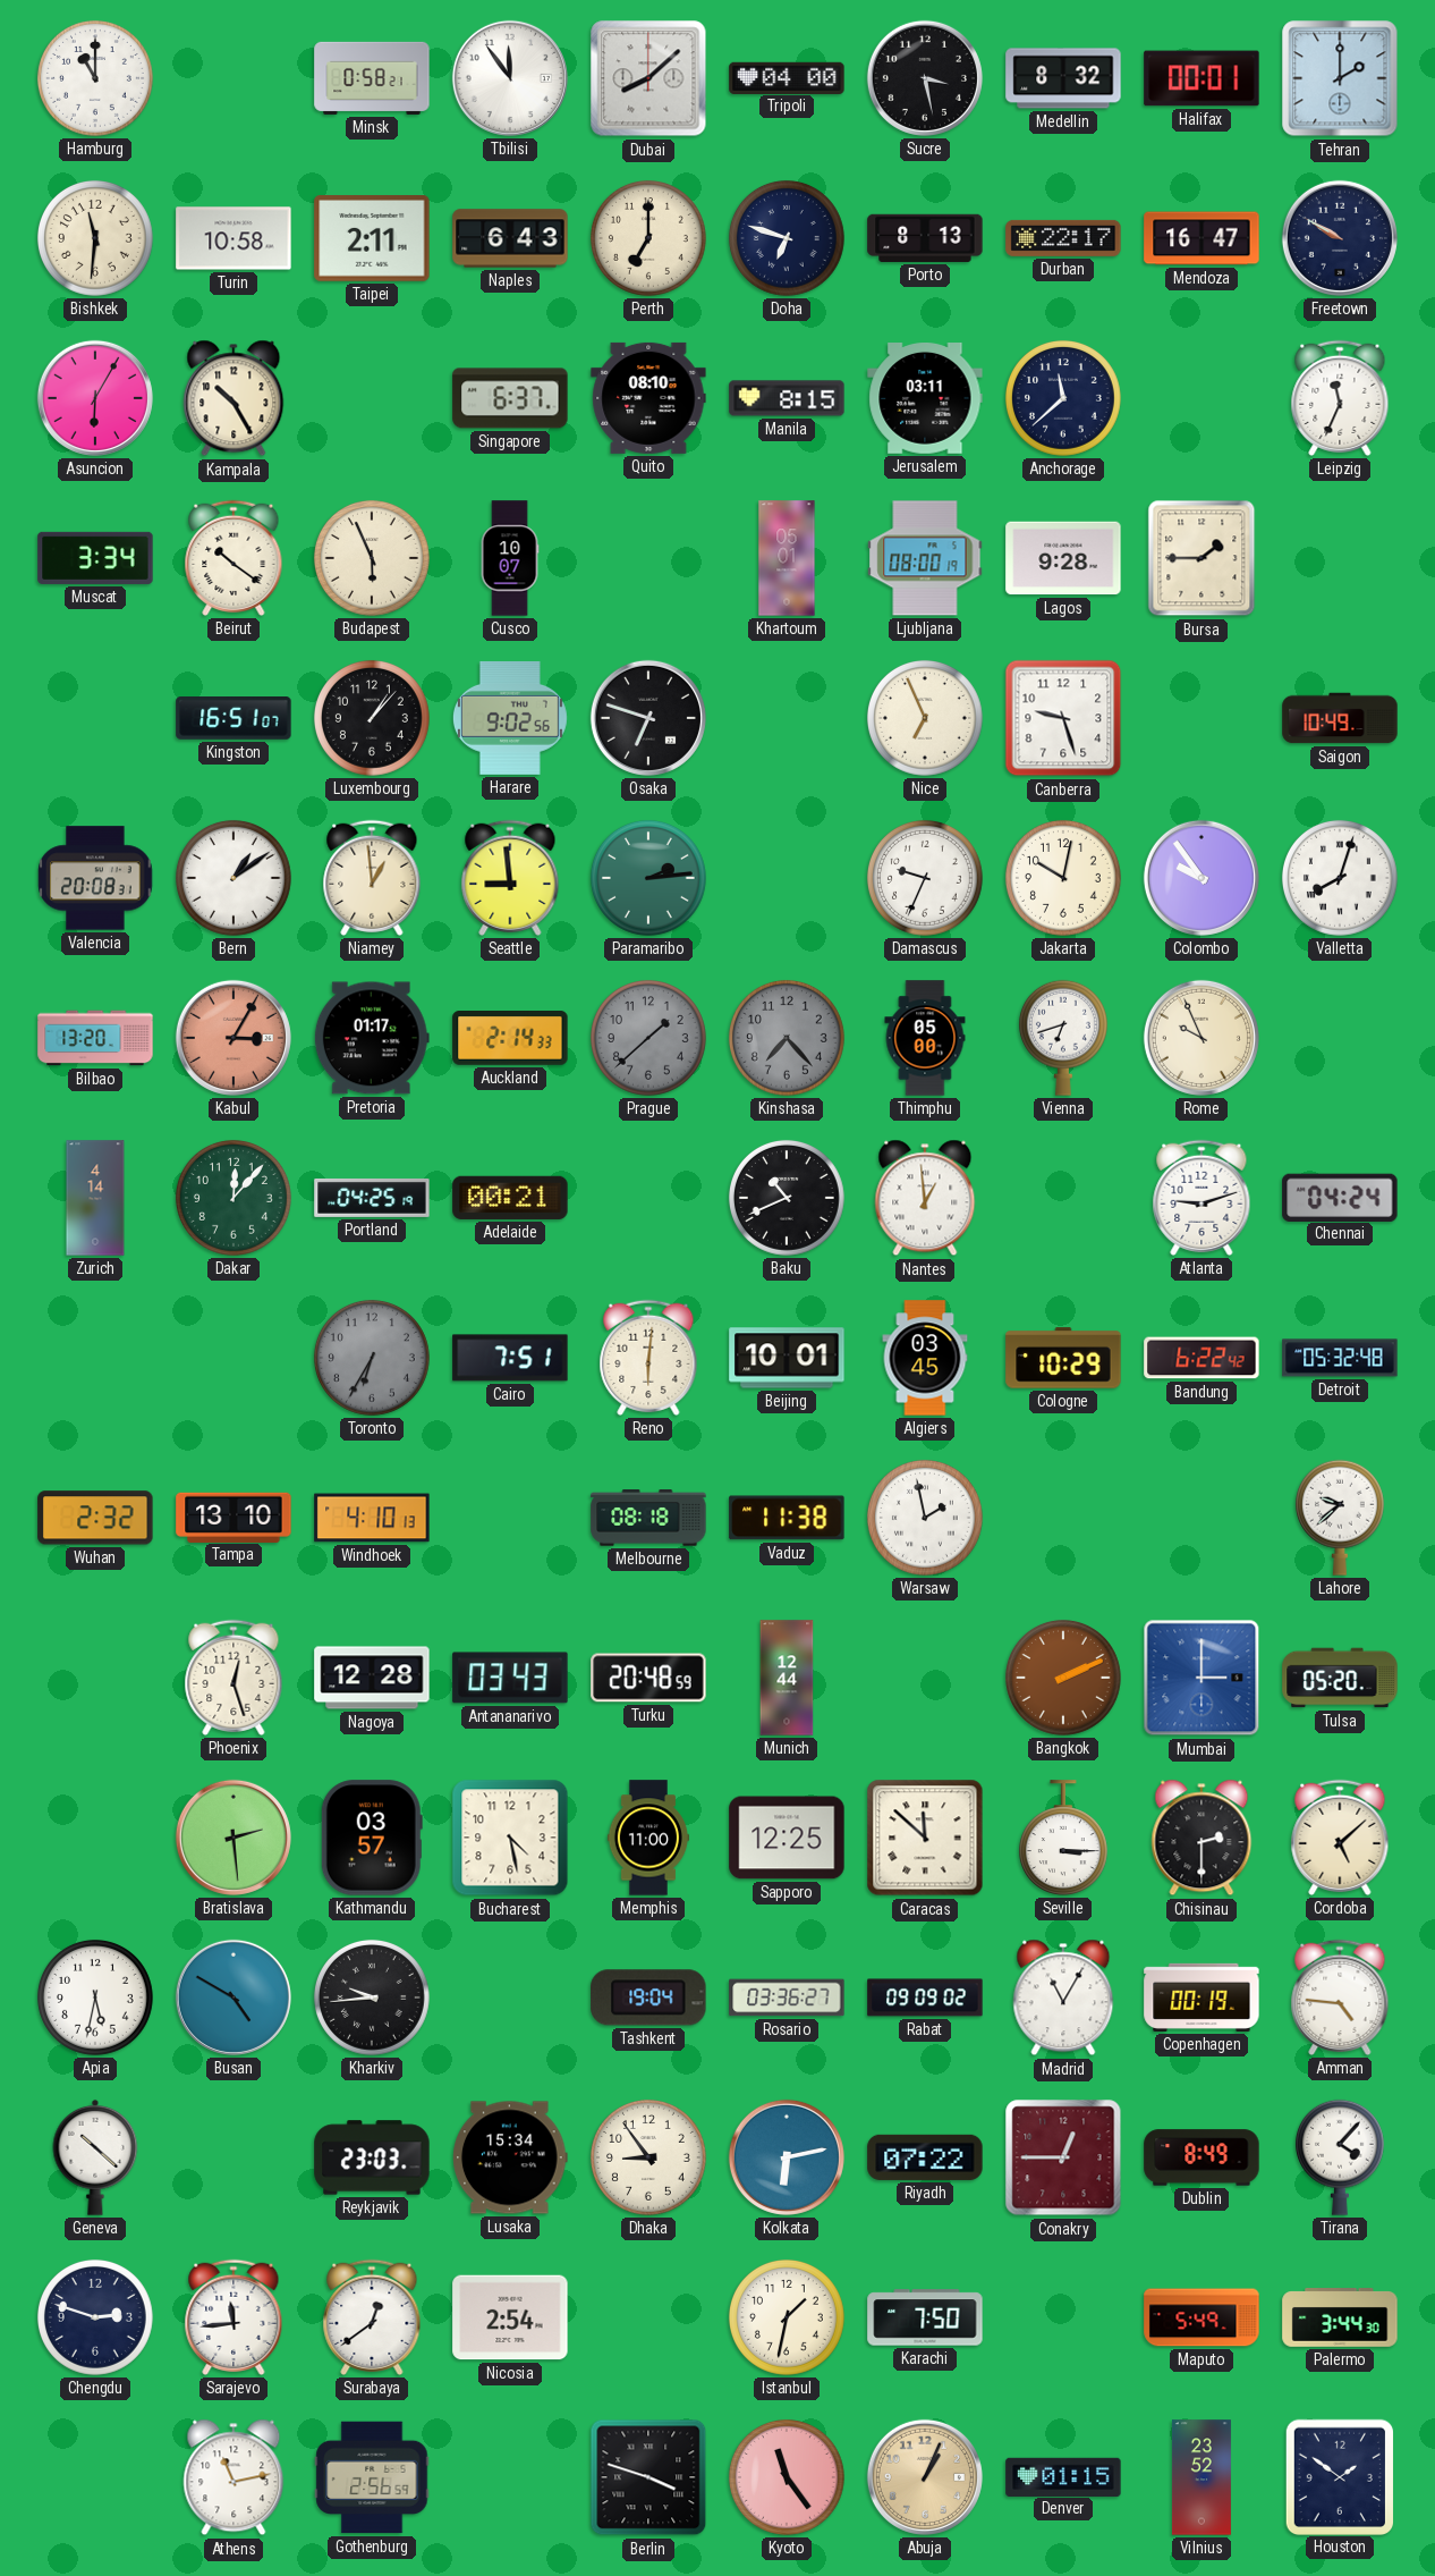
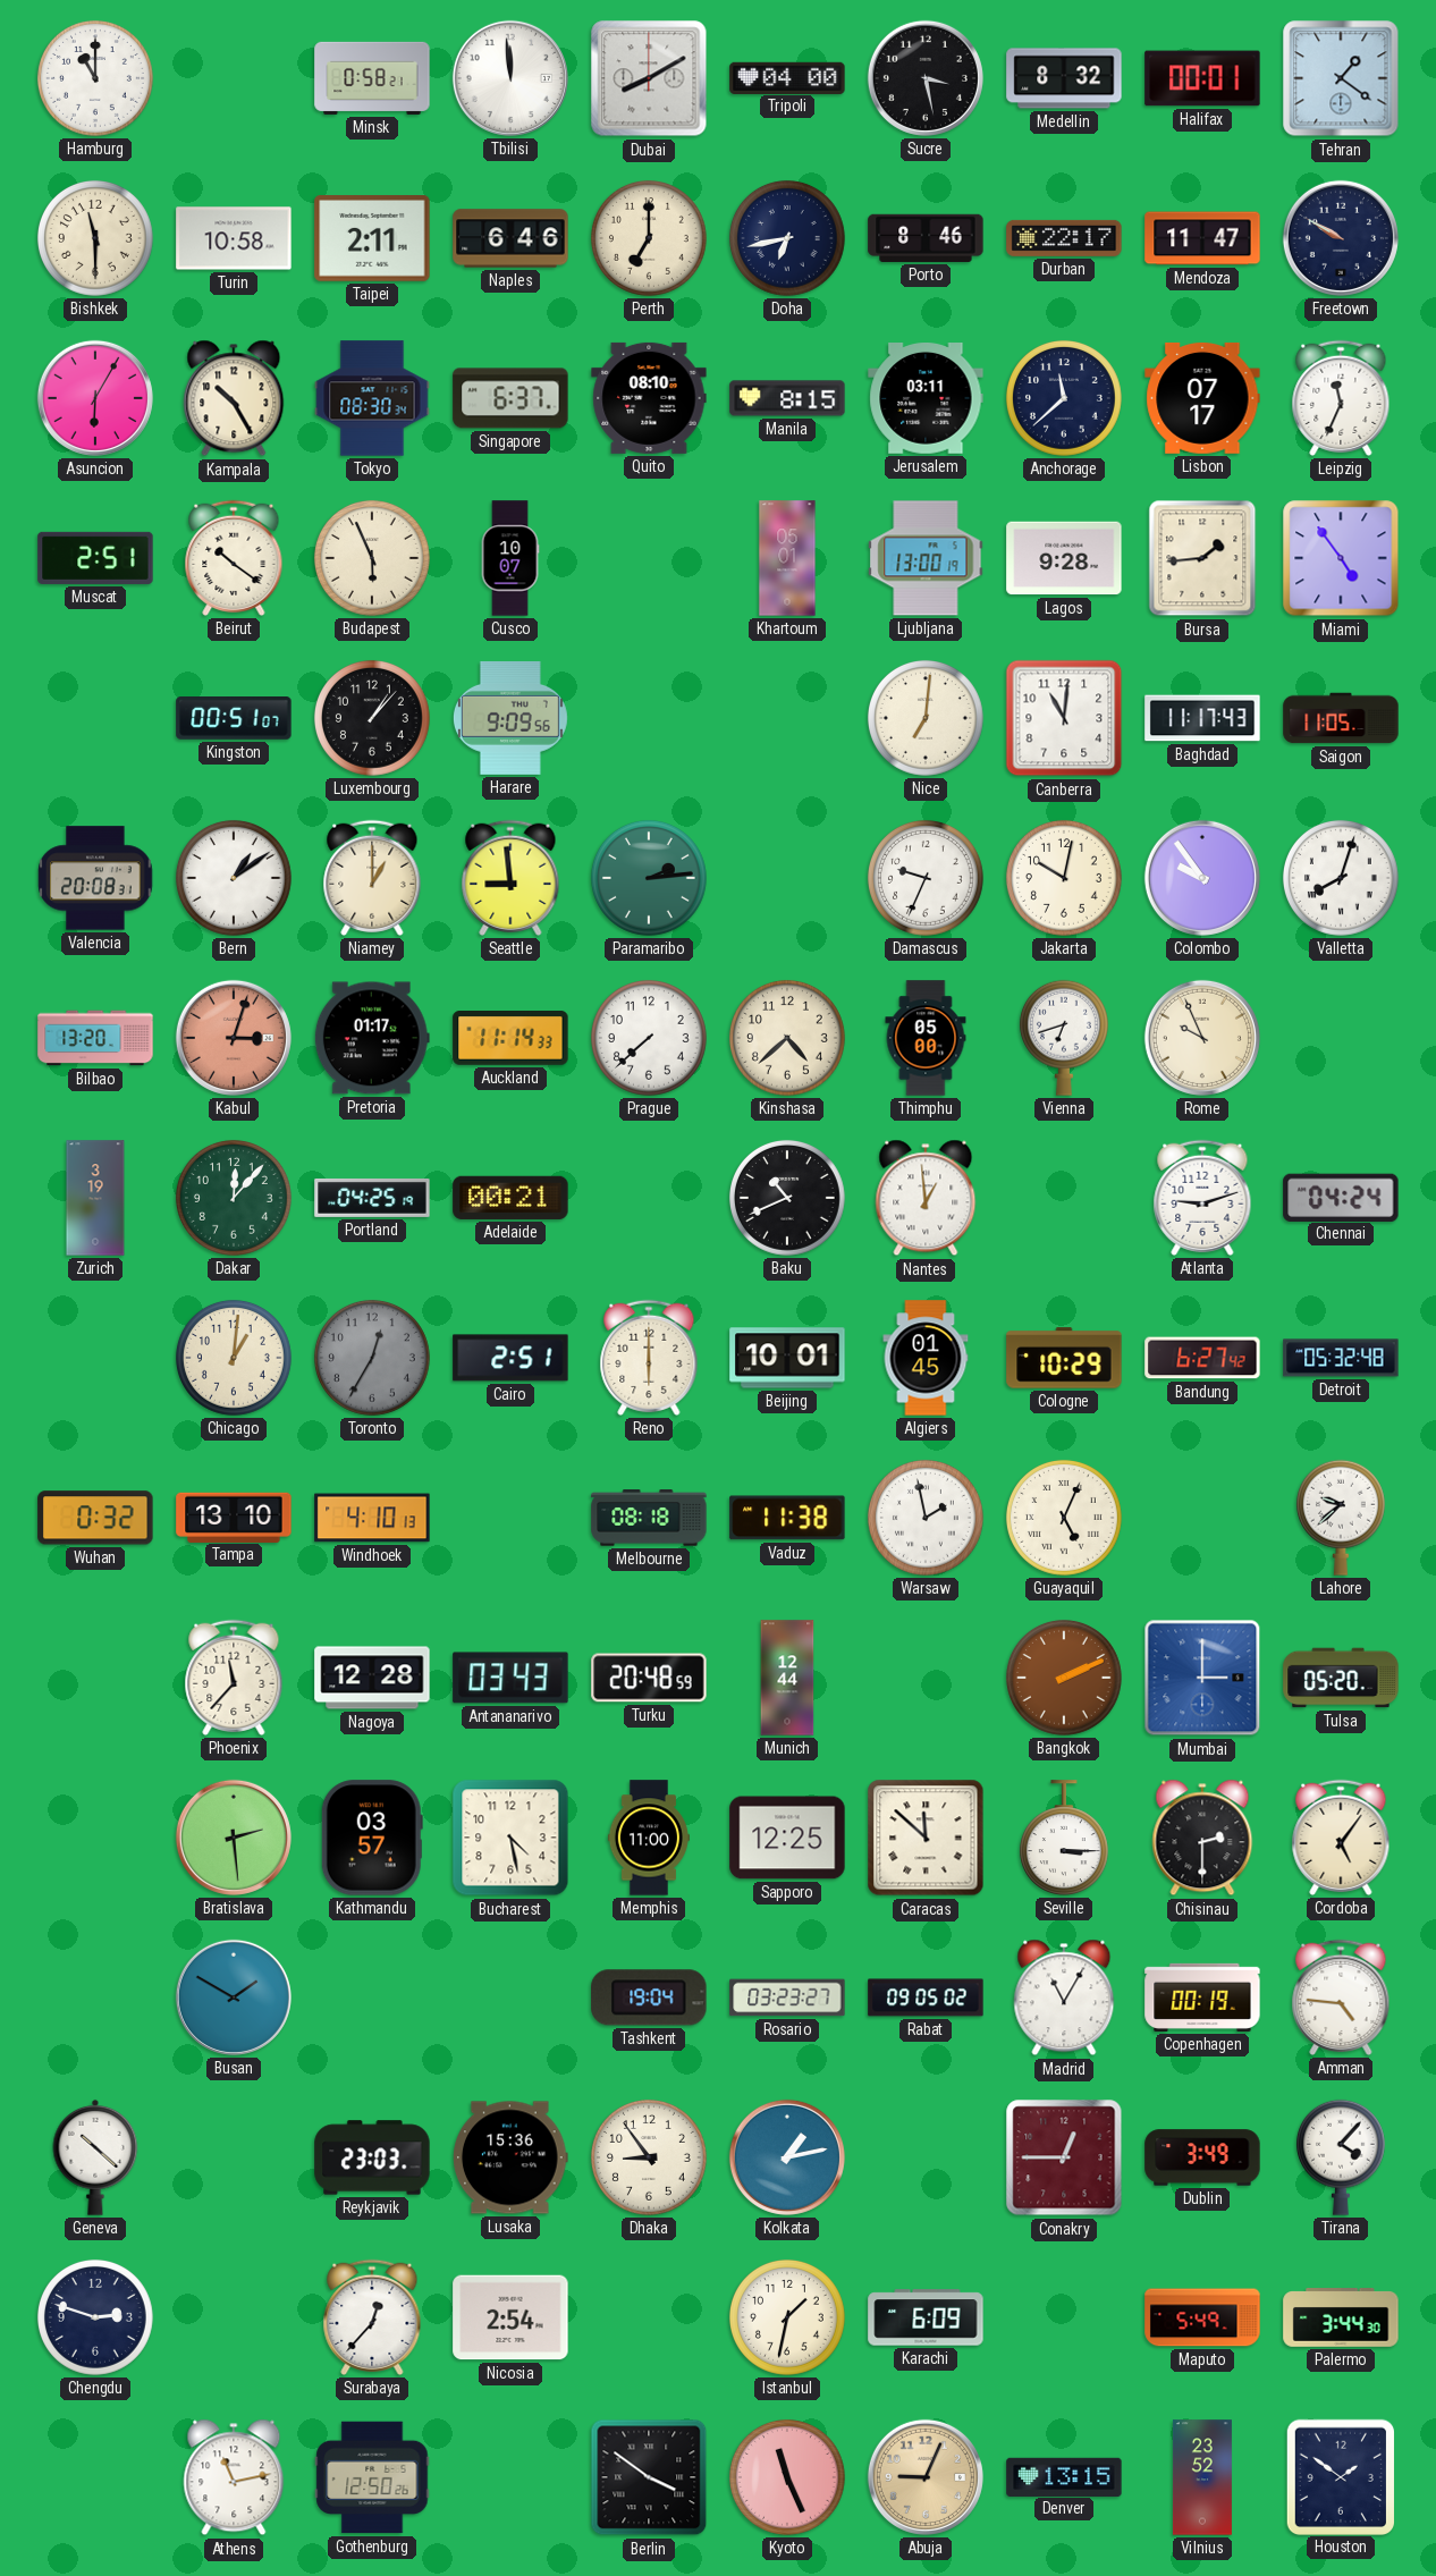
Tbilisi: 11:54 -> 11:59 (510, 78)
Dubai: 8:08 -> 8:10 (649, 78)
Tehran: 2:00 -> 1:21 (1341, 78)
Bishkek: 11:31 -> 11:30 (95, 238)
Naples: 6:43 -> 6:46 (510, 238)
Doha: 6:48 -> 6:43 (787, 238)
Porto: 8:13 -> 8:46 (926, 238)
Mendoza: 16:47 -> 11:47 (1202, 238)
Tokyo: none -> 08:30 (372, 398)
Lisbon: none -> 07:17 (1202, 398)
Muscat: 3:34 -> 2:51 (95, 558)
Ljubljana: 08:00 -> 13:00 (926, 558)
Bursa: 1:45 -> 1:44 (1202, 558)
Miami: none -> 4:54 (1341, 558)
Kingston: 16:51 -> 00:51 (234, 719)
Harare: 9:02 -> 9:09 (510, 718)
Osaka: 6:48 -> none (648, 718)
Nice: 6:56 -> 7:01 (926, 718)
Canberra: 9:27 -> 11:01 (1064, 718)
Baghdad: none -> 11:17 (1202, 718)
Saigon: 10:49 -> 11:05 (1341, 718)
Niamey: 12:59 -> 1:00 (372, 878)
Kabul: 3:05 -> 3:03 (234, 1038)
Auckland: 2:14 -> 11:14 (510, 1039)
Prague: 1:38 -> 7:38 (649, 1038)
Prague dial: grey -> white (649, 1038)
Kinshasa: 7:23 -> 4:38 (787, 1038)
Kinshasa dial: grey -> cream (787, 1038)
Zurich: 4:14 -> 3:19 (95, 1198)
Chicago: none -> 1:01 (234, 1358)
Toronto: 6:35 -> 12:35 (372, 1358)
Cairo: 7:51 -> 2:51 (510, 1358)
Reno: 6:01 -> 6:00 (649, 1358)
Algiers: 03:45 -> 01:45 (926, 1358)
Bandung: 6:22 -> 6:27 (1202, 1358)
Wuhan: 2:32 -> 0:32 (95, 1518)
Guayaquil: none -> 5:04 (1064, 1518)
Phoenix: 12:27 -> 11:37 (234, 1678)
Cordoba: 5:08 -> 5:06 (1341, 1838)
Apia: 5:32 -> none (95, 1998)
Busan: 4:50 -> 1:50 (234, 1998)
Kharkiv: 9:44 -> none (372, 1998)
Rosario: 03:36 -> 03:23 (787, 1998)
Rabat: 09:09 -> 09:05 (926, 1998)
Lusaka: 15:34 -> 15:36 (510, 2157)
Kolkata: 6:13 -> 1:13 (787, 2157)
Riyadh: 07:22 -> none (925, 2157)
Dublin: 8:49 -> 3:49 (1202, 2157)
Sarajevo: 11:44 -> none (233, 2317)
Surabaya: 12:39 -> 12:37 (372, 2317)
Karachi: 7:50 -> 6:09 (926, 2317)
Gothenburg: 2:56 -> 12:50 (372, 2477)
Berlin: 3:48 -> 3:51 (649, 2477)
Kyoto: 11:24 -> 11:26 (787, 2477)
Abuja: 1:04 -> 9:04 (926, 2477)
Denver: 01:15 -> 13:15 (1064, 2476)
